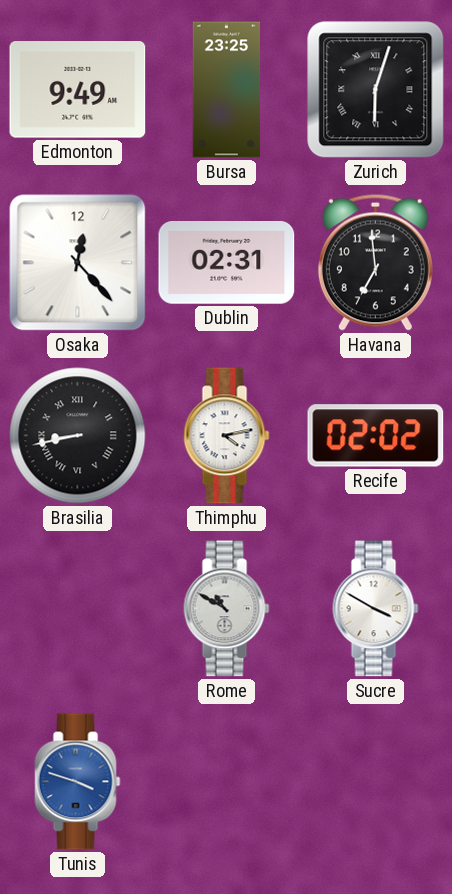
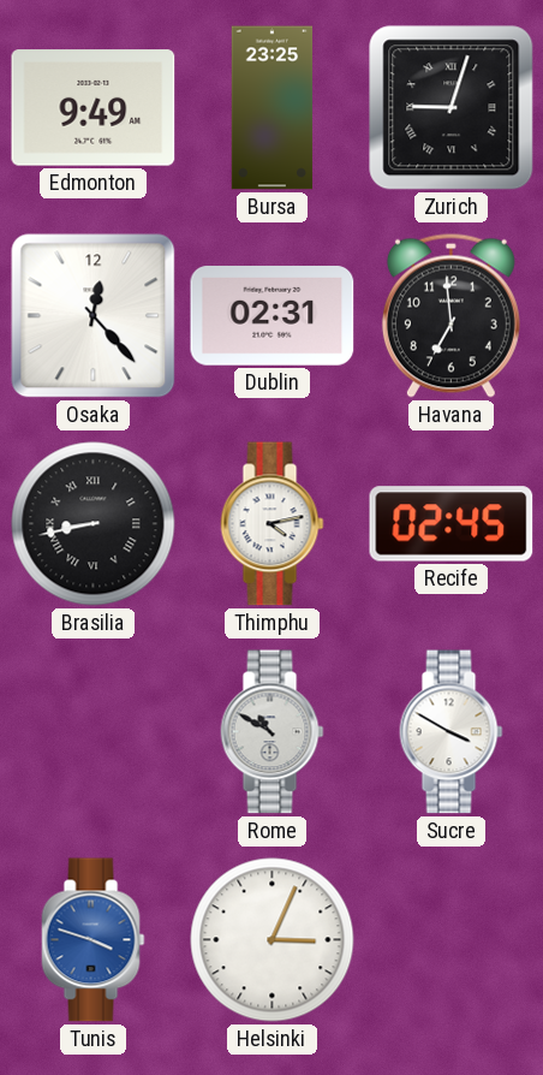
Zurich: 6:03 -> 9:03 (452, 108)
Recife: 02:02 -> 02:45 (452, 524)
Helsinki: none -> 3:04 (273, 940)
